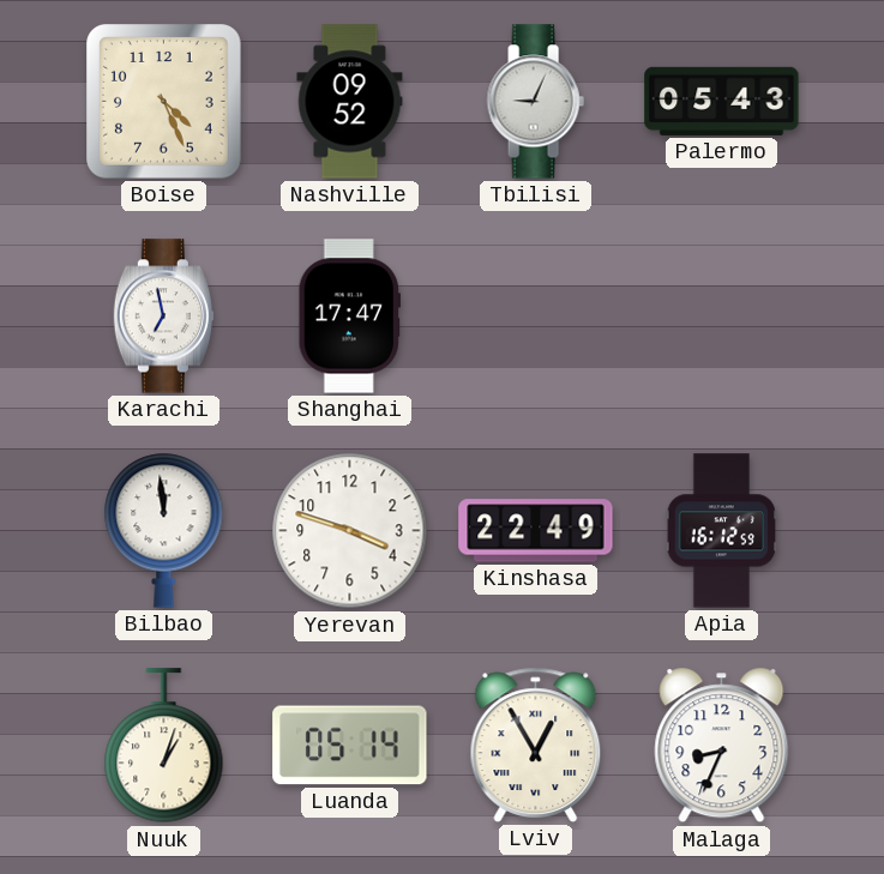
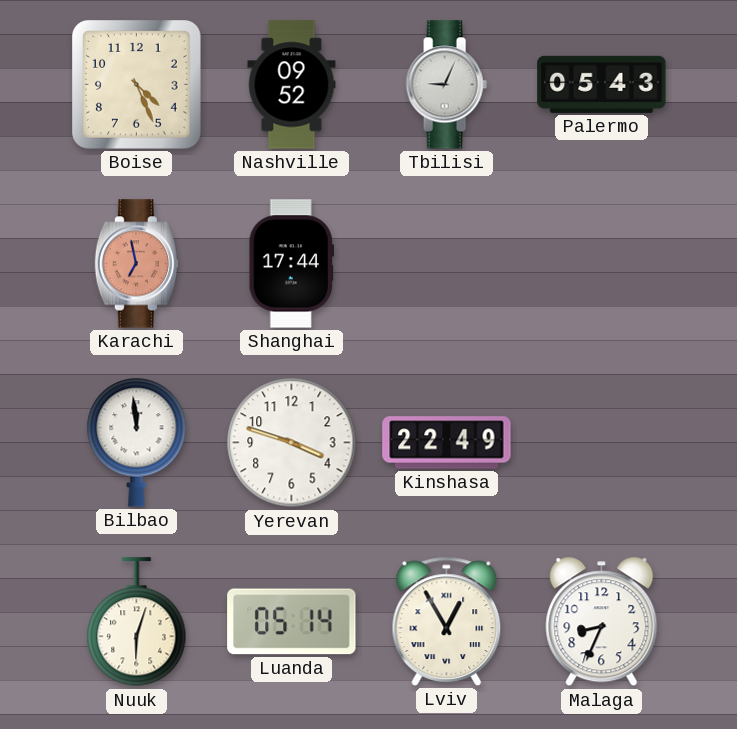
Karachi dial: white -> salmon (136, 264)
Shanghai: 17:47 -> 17:44 (291, 264)
Apia: 16:12 -> none (722, 531)
Nuuk: 1:03 -> 6:03 (137, 622)
